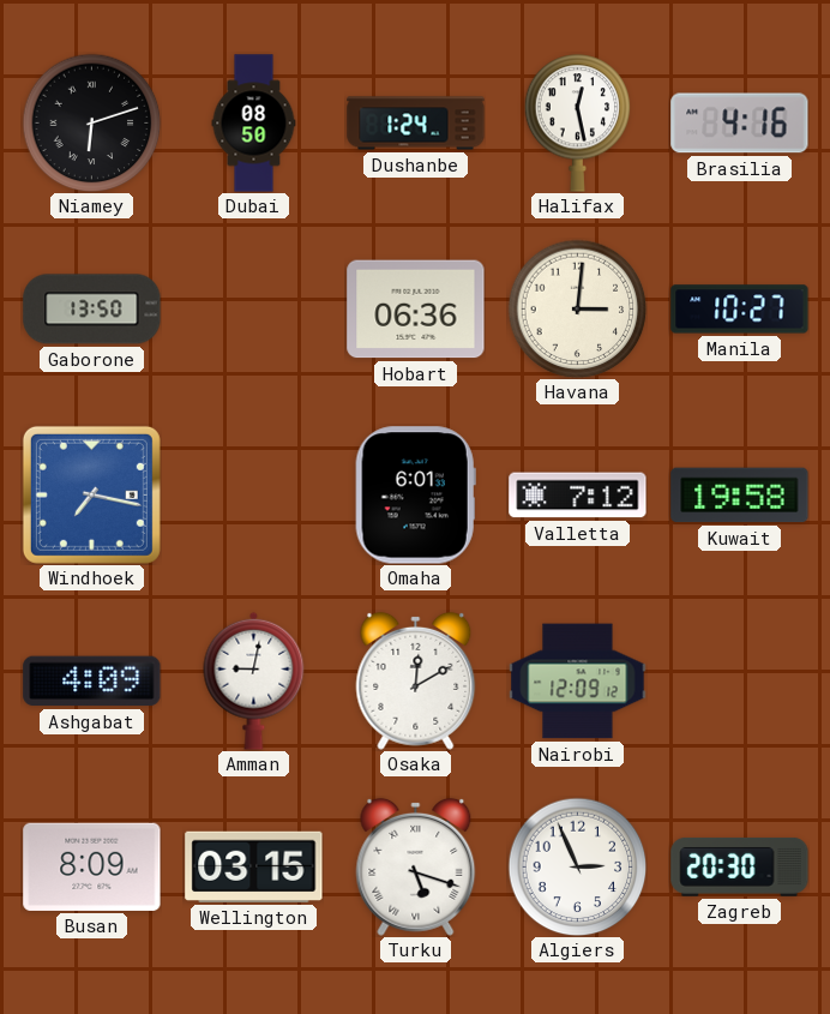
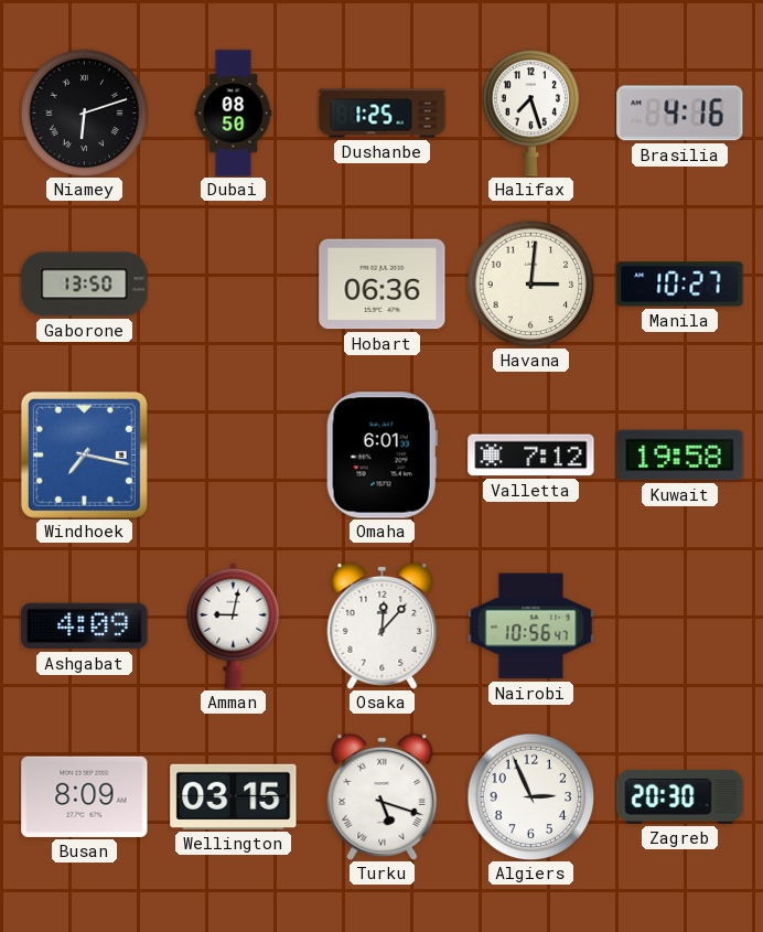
Dushanbe: 1:24 -> 1:25 (383, 114)
Halifax: 12:28 -> 7:27 (531, 114)
Osaka: 12:10 -> 12:07 (383, 625)
Nairobi: 12:09 -> 10:56 (531, 626)
